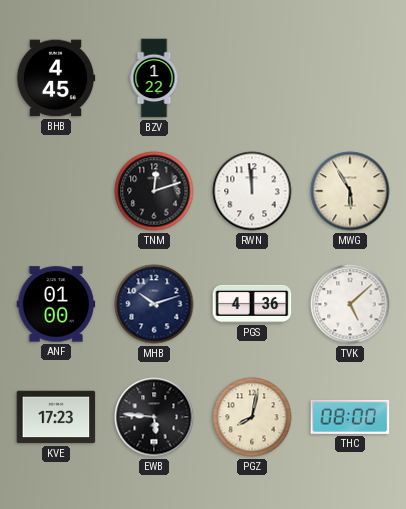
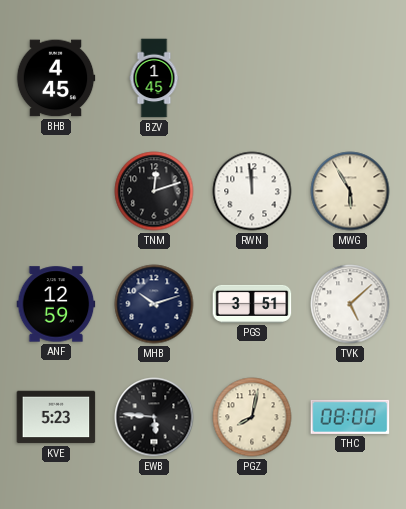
BZV: 1:22 -> 1:45 (154, 78)
ANF: 01:00 -> 12:59 (56, 304)
PGS: 4:36 -> 3:51 (252, 304)
KVE: 17:23 -> 5:23 (56, 417)
